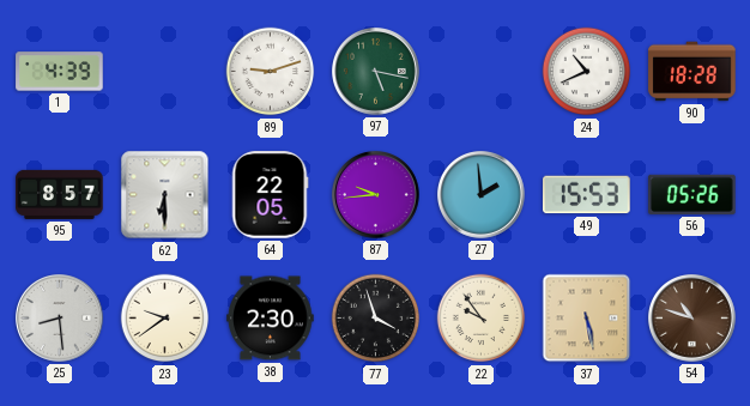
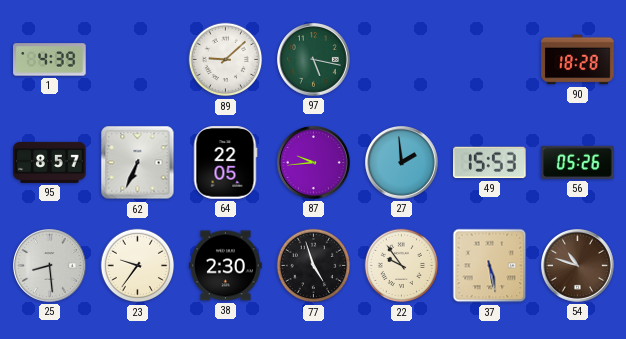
89: 9:12 -> 9:08 (226, 60)
24: 10:41 -> none (587, 72)
62: 6:30 -> 6:34 (138, 163)
23: 9:39 -> 9:36 (138, 266)
77: 3:57 -> 4:57 (314, 266)
